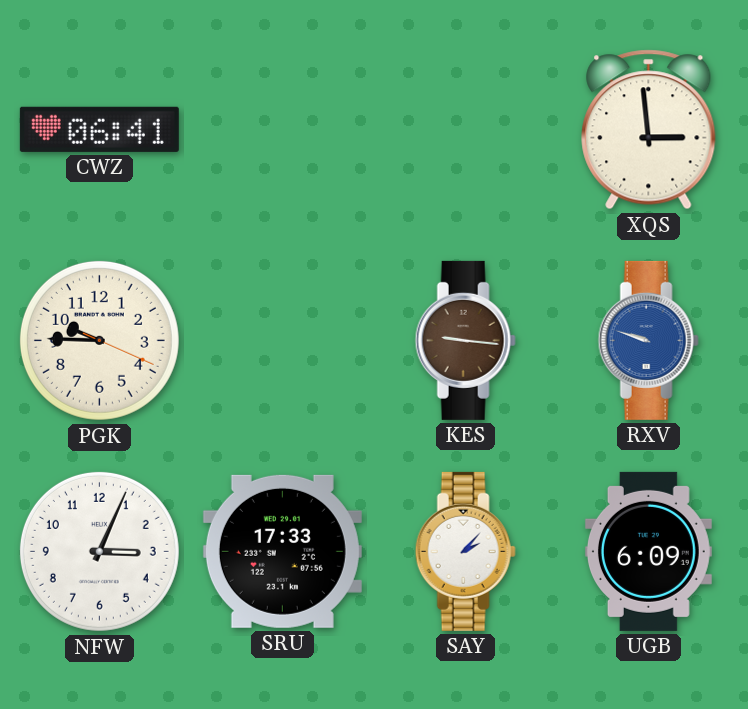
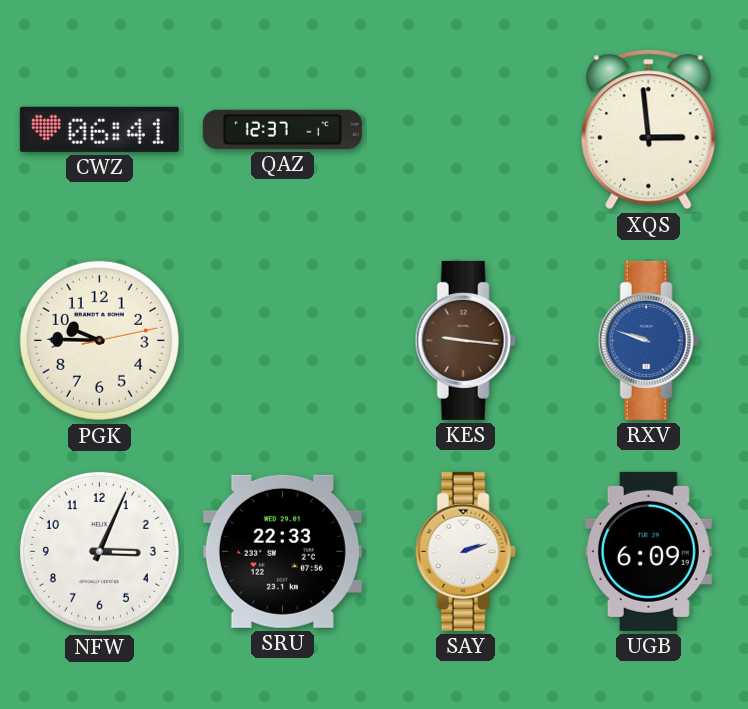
QAZ: none -> 12:37 (282, 129)
PGK: 9:45:19 -> 9:45:13 (99, 340)
SRU: 17:33 -> 22:33 (282, 551)
SAY: 2:07 -> 2:12 (465, 551)
